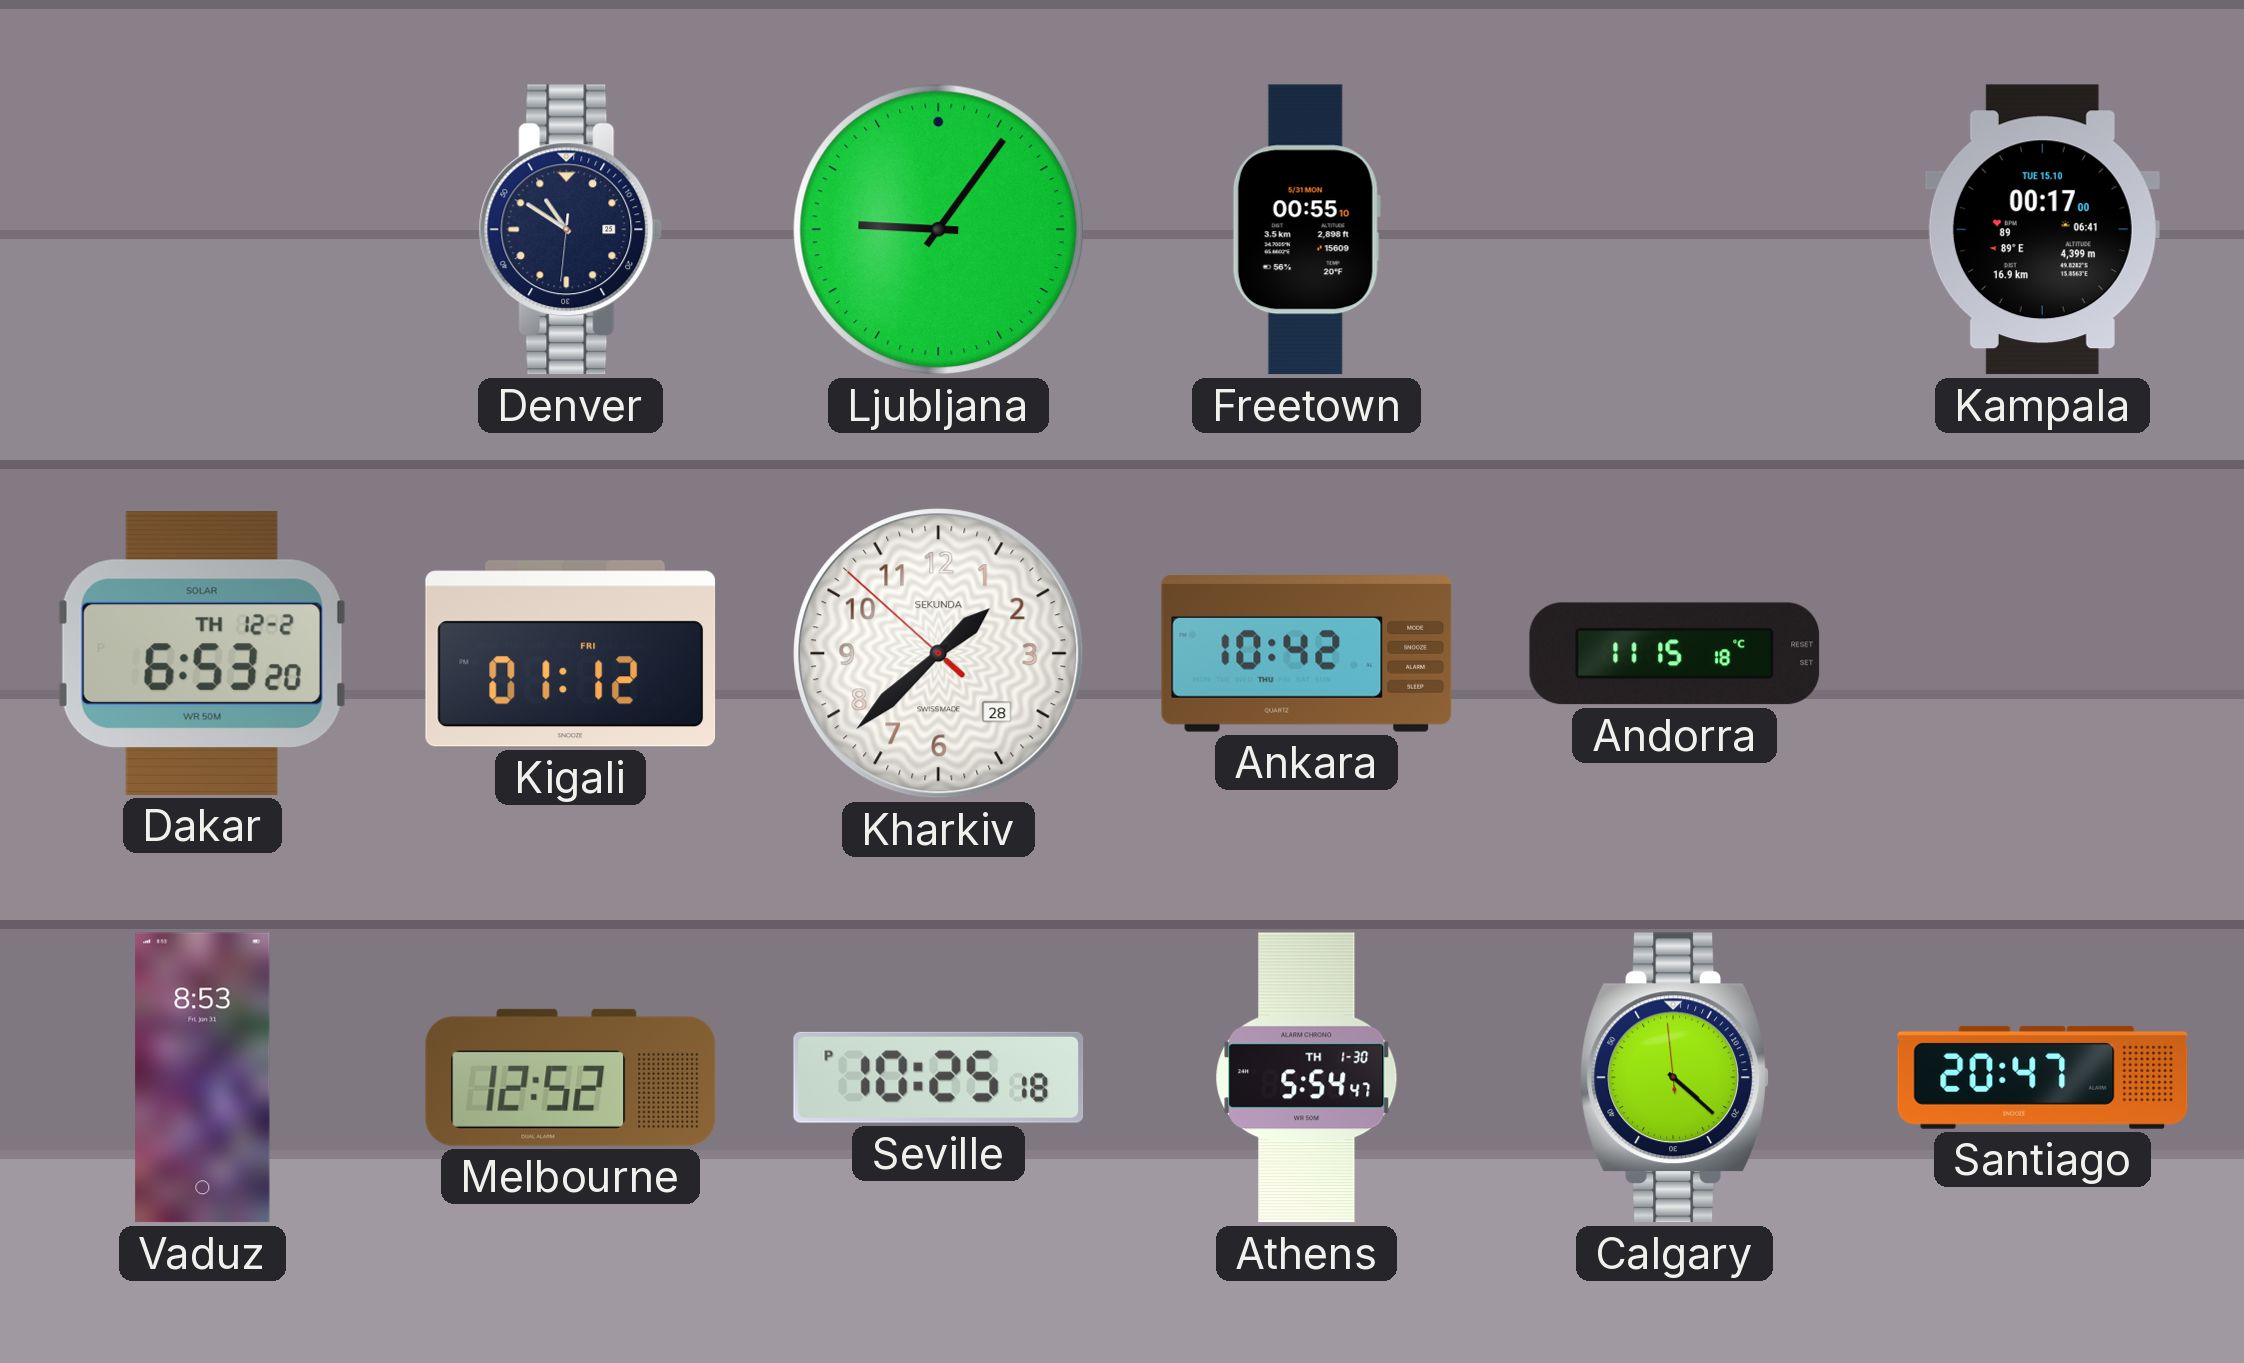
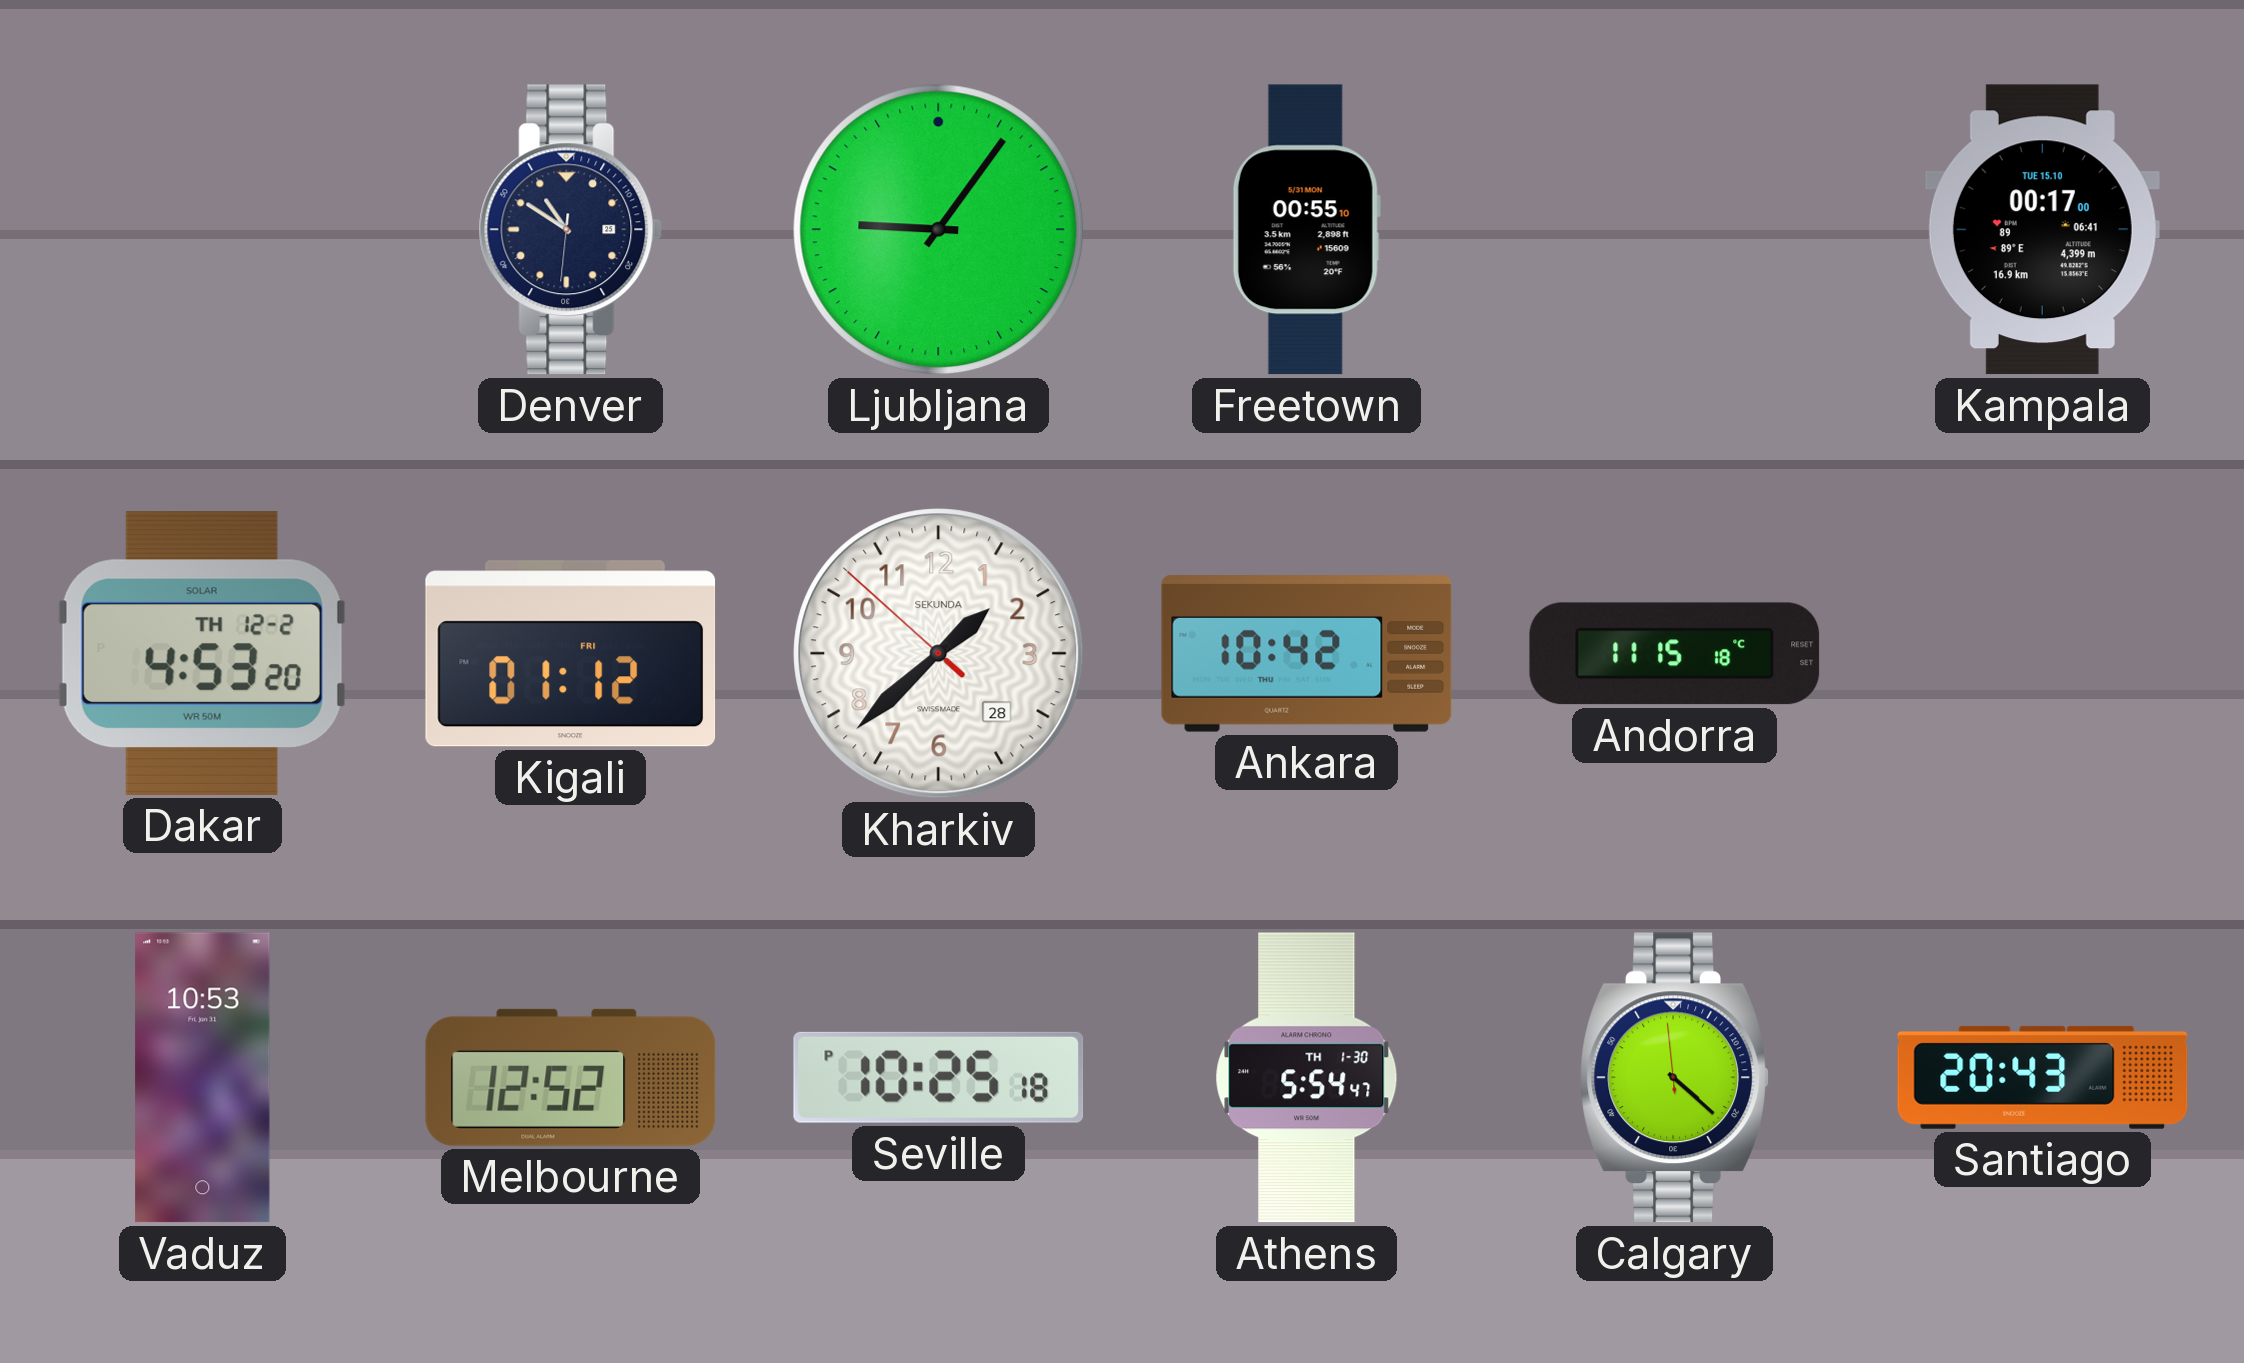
Dakar: 6:53 -> 4:53 (202, 653)
Vaduz: 8:53 -> 10:53 (203, 1078)
Santiago: 20:47 -> 20:43 (2043, 1077)
